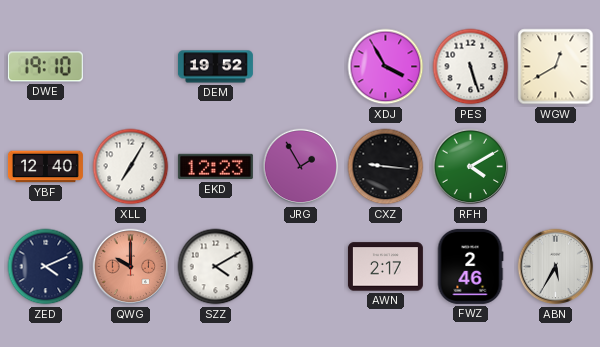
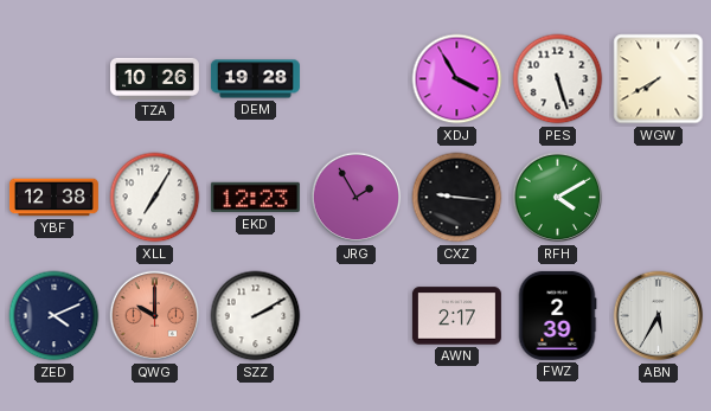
DWE: 19:10 -> none (45, 67)
TZA: none -> 10:26 (154, 78)
DEM: 19:52 -> 19:28 (255, 79)
WGW: 12:40 -> 7:40 (659, 79)
YBF: 12:40 -> 12:38 (53, 198)
SZZ: 4:10 -> 2:10 (256, 316)
FWZ: 2:46 -> 2:39 (557, 315)
